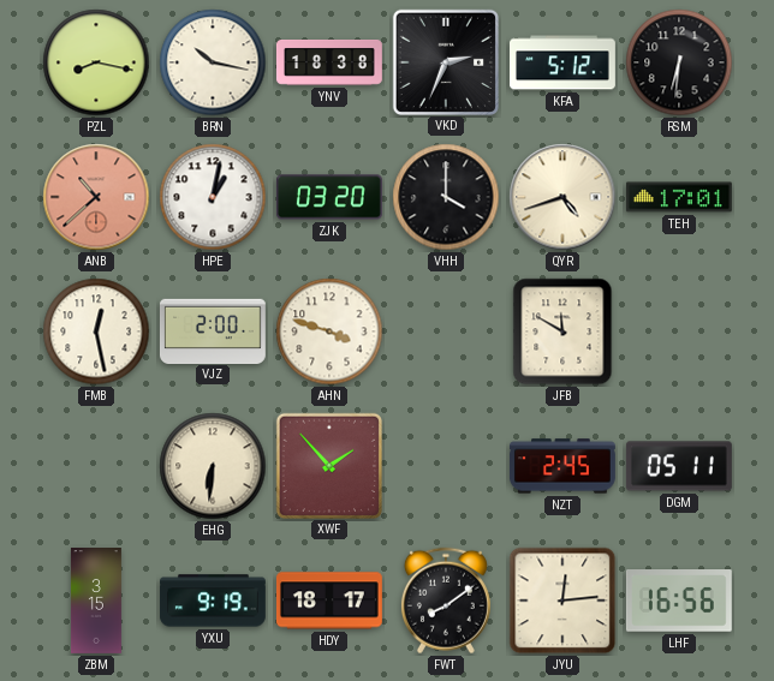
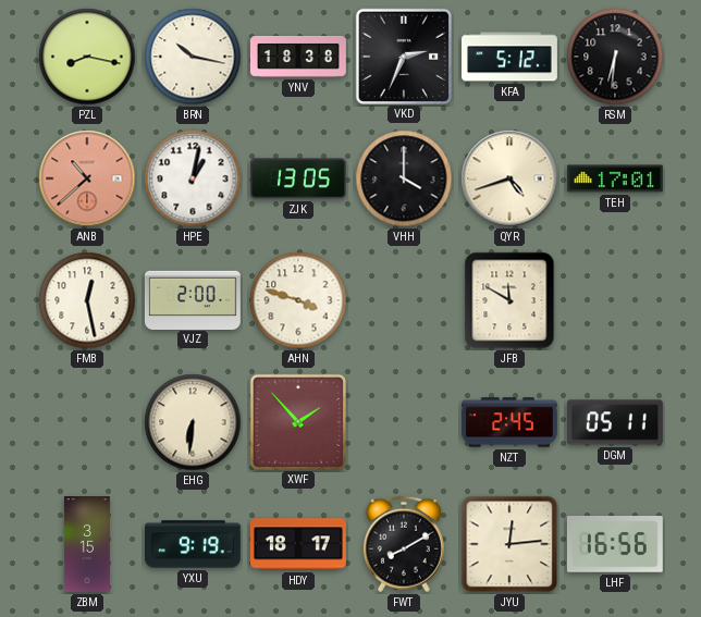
ZJK: 03:20 -> 13:05 (298, 178)
FWT: 8:09 -> 8:10 (404, 544)
